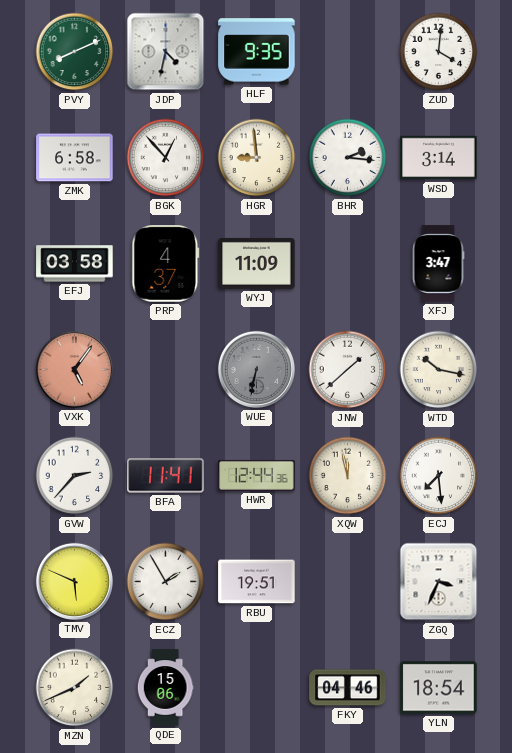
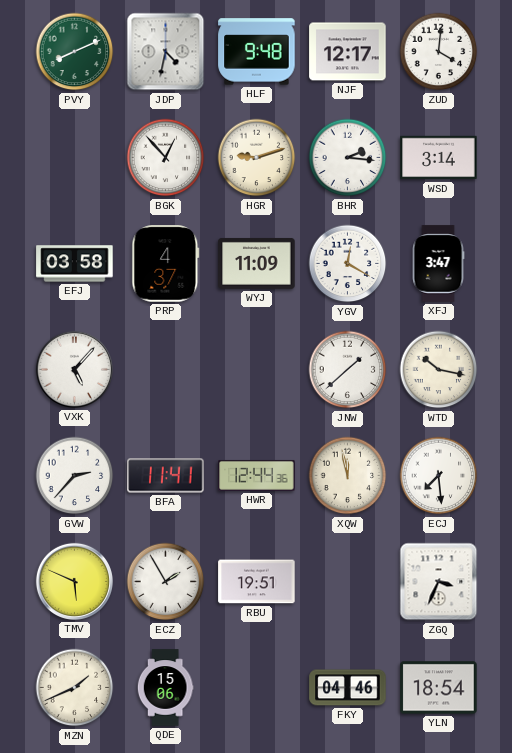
HLF: 9:35 -> 9:48 (257, 52)
NJF: none -> 12:17 (348, 52)
ZMK: 6:58 -> none (75, 158)
HGR: 8:59 -> 9:12 (257, 158)
YGV: none -> 12:20 (348, 264)
VXK: 5:06 -> 5:07 (74, 369)
VXK dial: salmon -> white (74, 369)
WUE: 6:32 -> none (256, 369)
